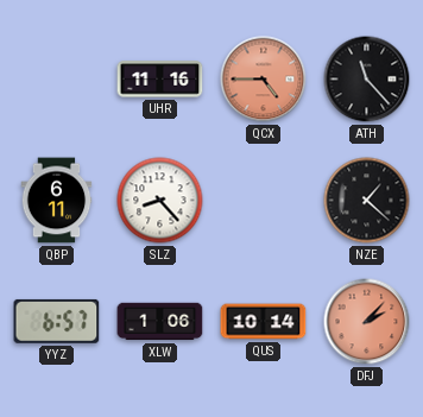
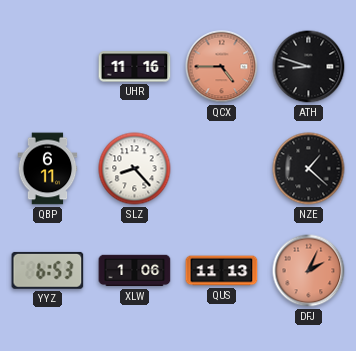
ATH: 11:23 -> 8:48 (309, 67)
YYZ: 6:57 -> 6:53 (48, 270)
QUS: 10:14 -> 11:13 (222, 271)
DFJ: 2:07 -> 2:04 (309, 271)
